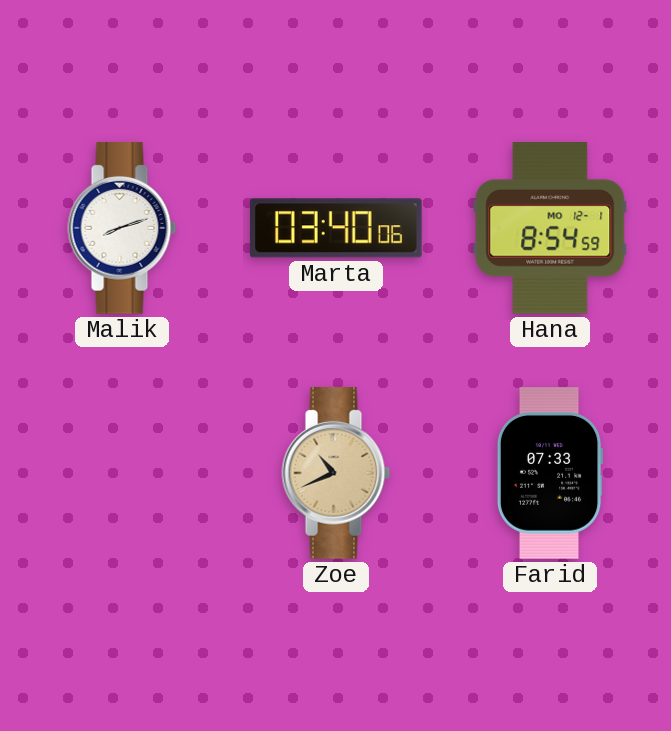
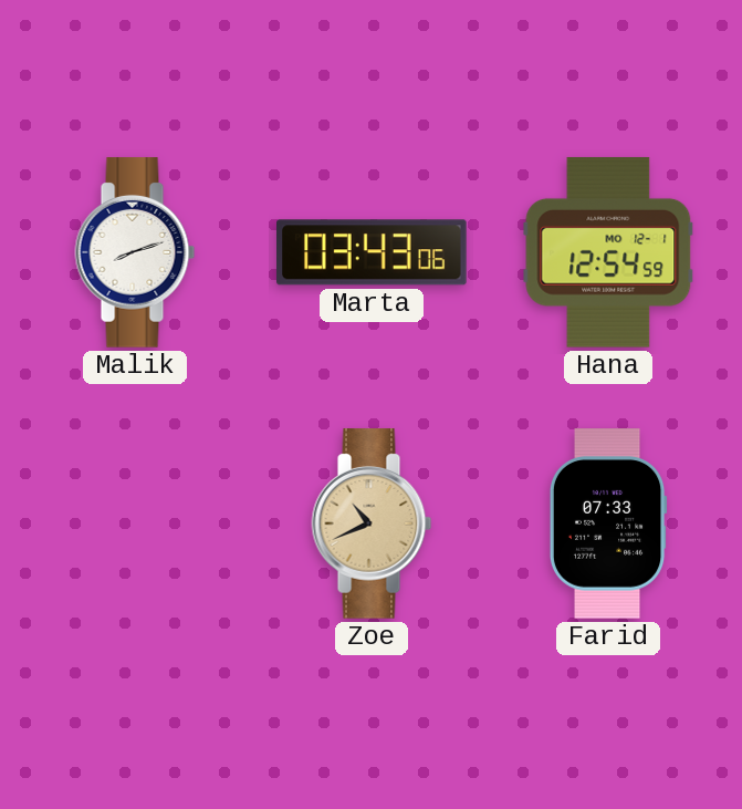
Marta: 03:40 -> 03:43 (373, 252)
Hana: 8:54 -> 12:54 (608, 252)
